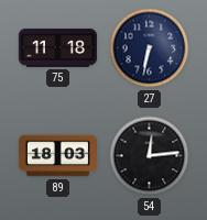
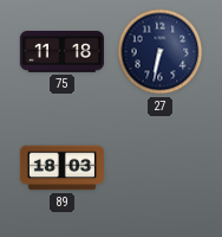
54: 12:14 -> none (150, 156)
